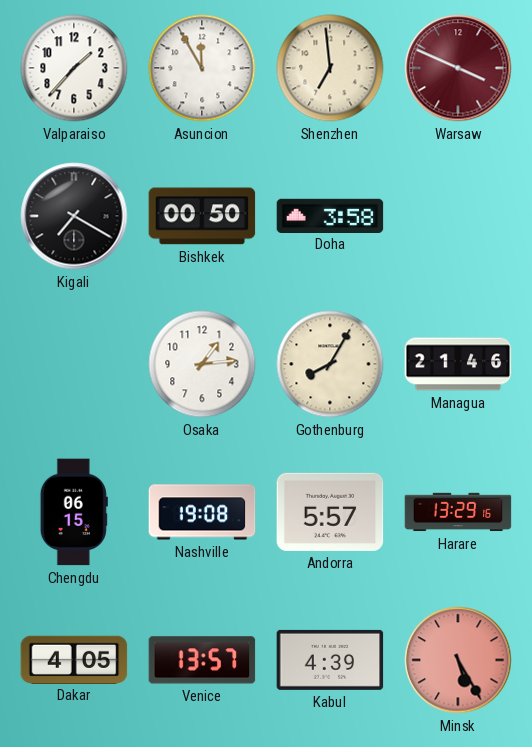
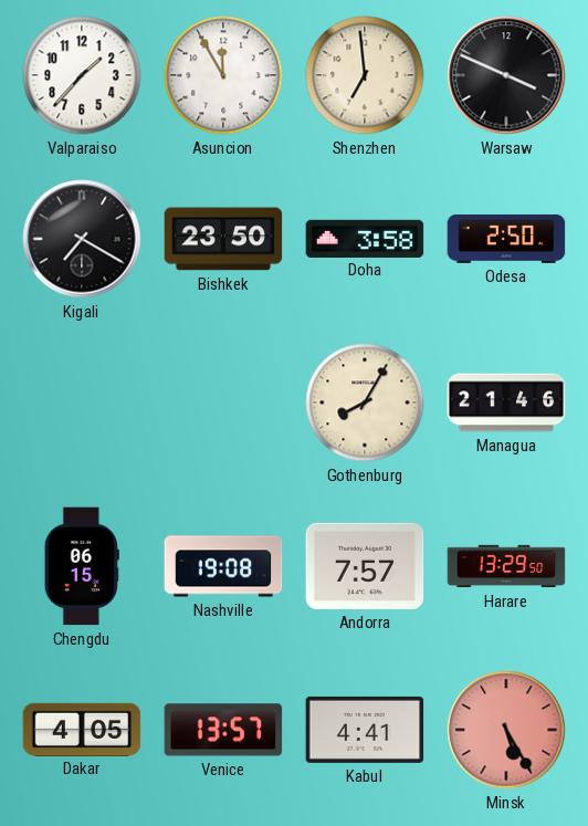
Warsaw dial: burgundy -> black (506, 75)
Bishkek: 00:50 -> 23:50 (223, 239)
Odesa: none -> 2:50 (506, 239)
Osaka: 1:14 -> none (202, 364)
Andorra: 5:57 -> 7:57 (365, 566)
Harare: 13:29:16 -> 13:29:50 (506, 566)
Kabul: 4:39 -> 4:41 (365, 730)
